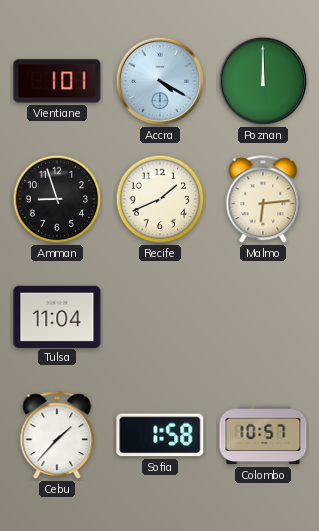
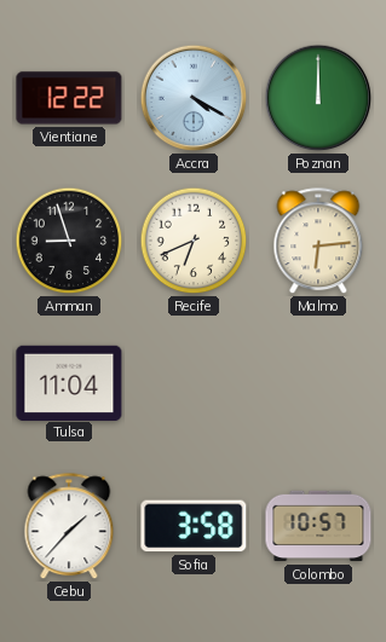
Vientiane: 1:01 -> 12:22 (69, 98)
Recife: 1:41 -> 6:41 (194, 241)
Sofia: 1:58 -> 3:58 (194, 526)
